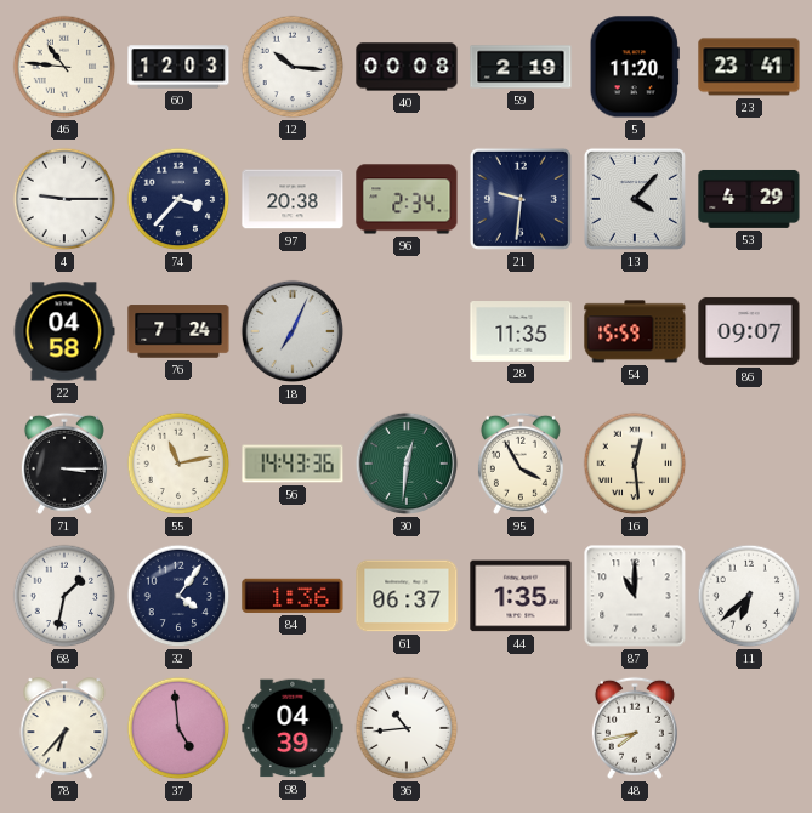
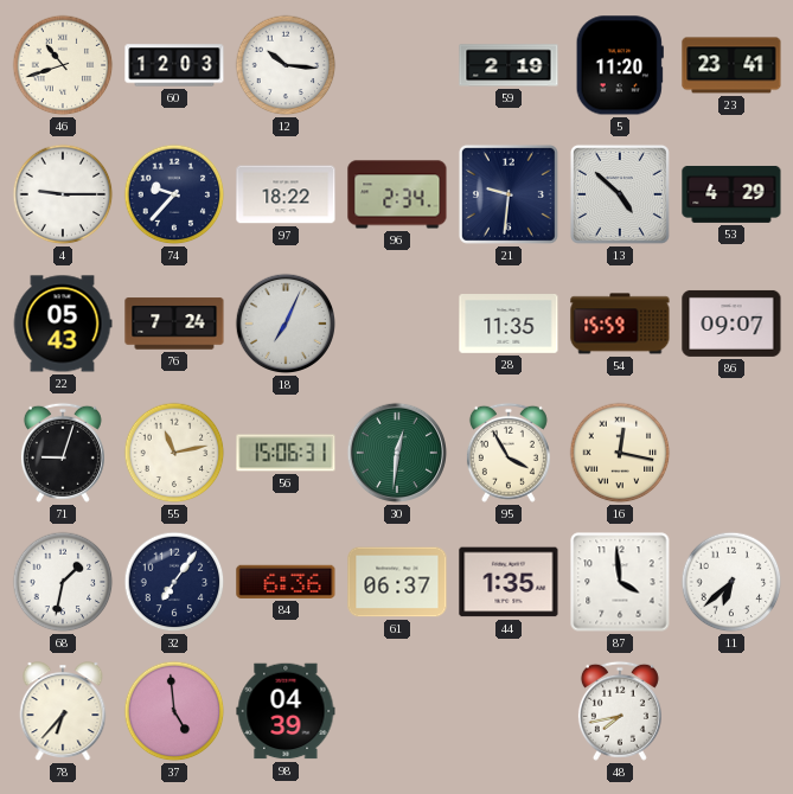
46: 10:46 -> 10:42 (63, 65)
40: 00:08 -> none (407, 67)
74: 3:37 -> 9:37 (174, 194)
97: 20:38 -> 18:22 (286, 194)
13: 4:07 -> 4:52 (620, 194)
22: 04:58 -> 05:43 (63, 324)
71: 3:15 -> 9:03 (63, 453)
56: 14:43 -> 15:06 (286, 453)
16: 12:29 -> 12:17 (620, 453)
32: 4:06 -> 7:06 (174, 582)
84: 1:36 -> 6:36 (286, 582)
87: 11:00 -> 3:59 (620, 582)
36: 10:44 -> none (407, 728)
